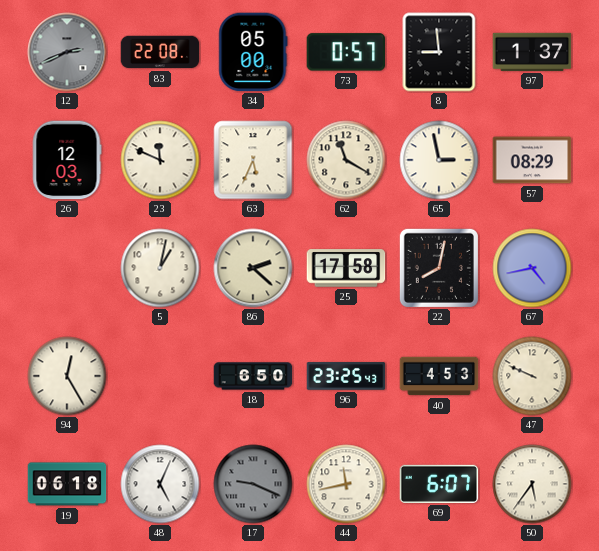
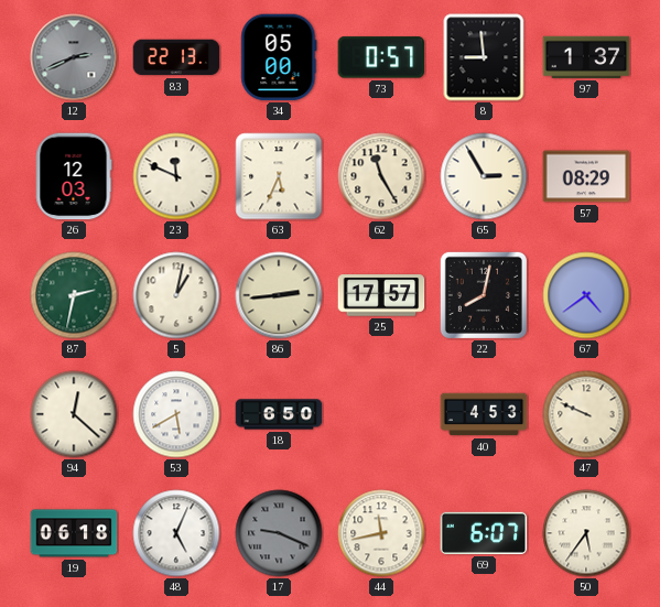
83: 22:08 -> 22:13 (176, 57)
62: 11:20 -> 11:25 (381, 176)
65: 2:58 -> 2:55 (484, 176)
87: none -> 2:32 (74, 295)
86: 2:22 -> 2:44 (279, 295)
25: 17:58 -> 17:57 (381, 295)
67: 4:43 -> 4:39 (586, 295)
94: 12:25 -> 12:22 (74, 414)
53: none -> 5:40 (176, 414)
96: 23:25 -> none (346, 376)
